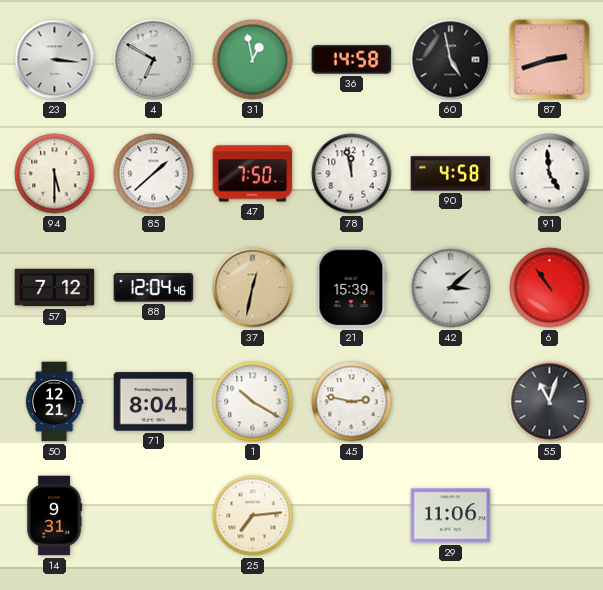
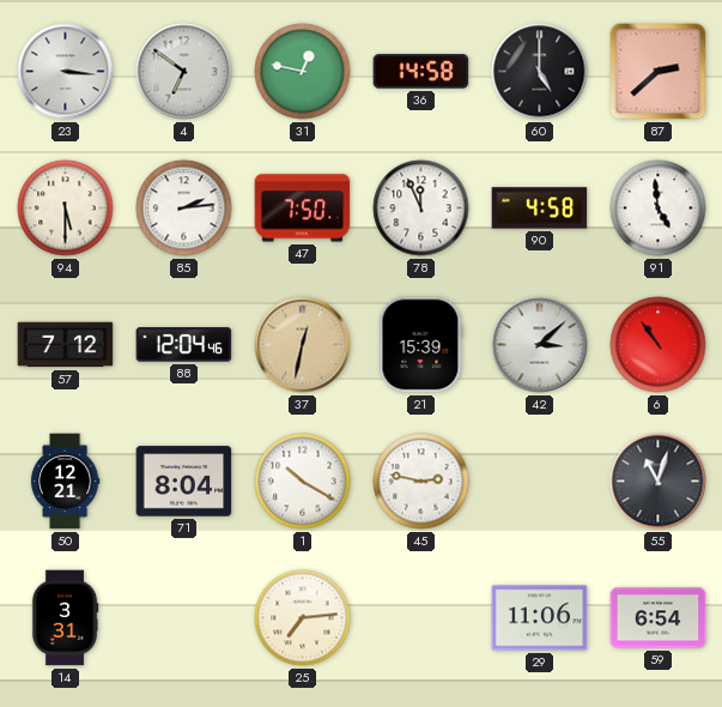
4: 6:50 -> 6:51 (184, 72)
31: 12:58 -> 12:47 (303, 72)
60: 4:58 -> 5:00 (540, 72)
87: 2:42 -> 2:38 (659, 72)
85: 1:38 -> 2:14 (184, 209)
78: 11:58 -> 11:56 (421, 209)
14: 9:31 -> 3:31 (65, 618)
59: none -> 6:54 (659, 618)
